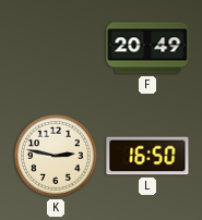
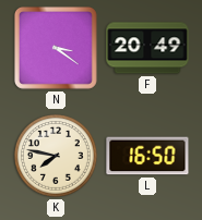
N: none -> 3:21 (56, 48)
K: 2:47 -> 7:47 (56, 156)
